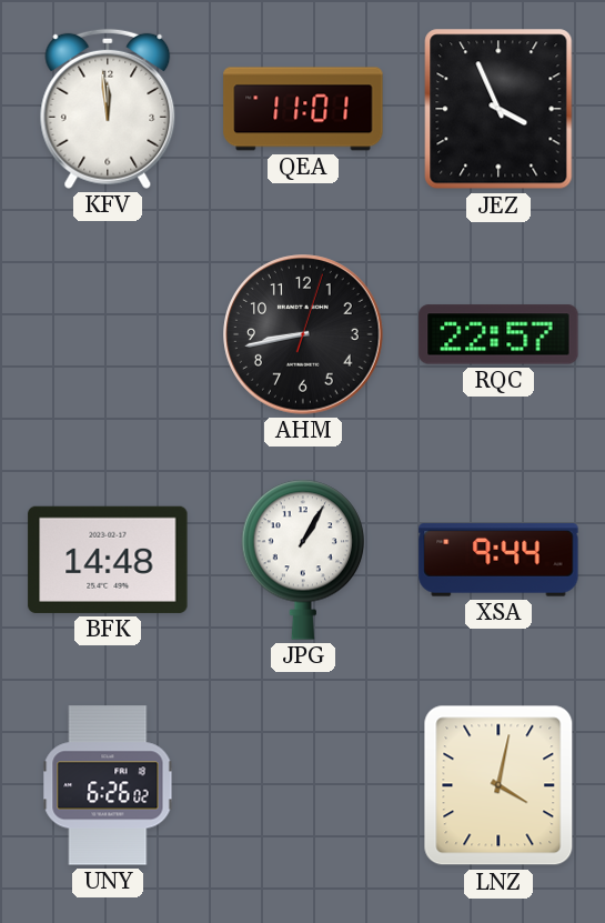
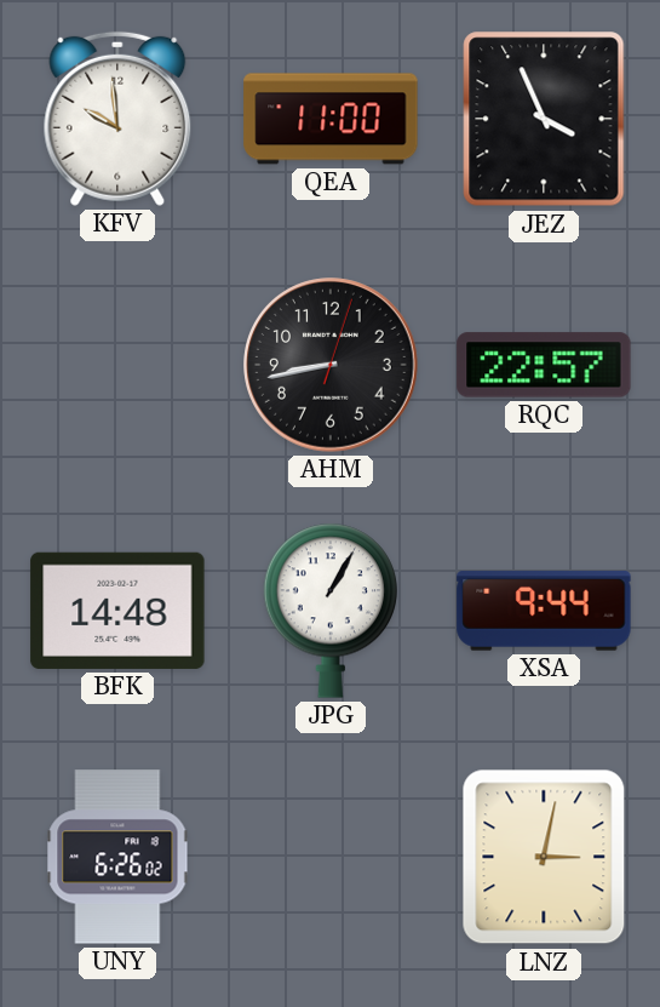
KFV: 11:59 -> 9:59 (117, 119)
QEA: 11:01 -> 11:00 (331, 119)
LNZ: 4:02 -> 3:02 (544, 857)
